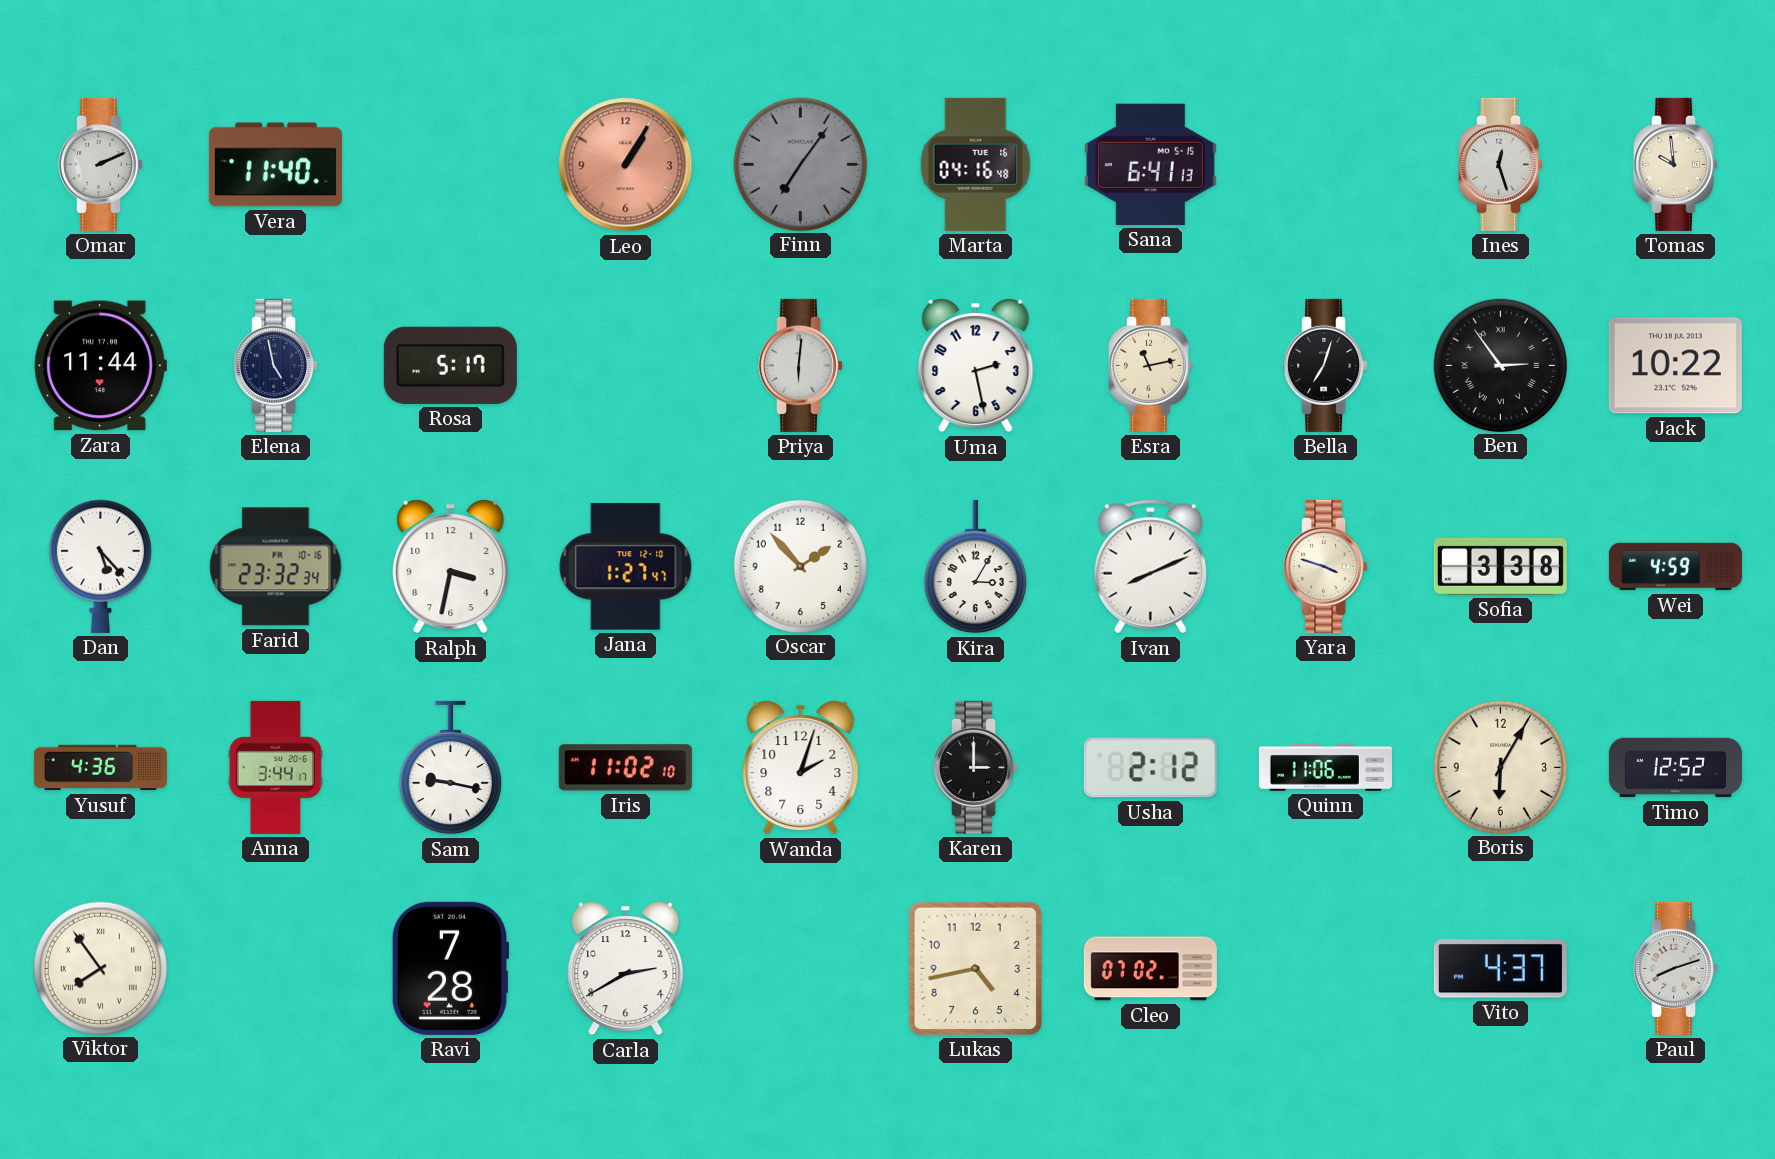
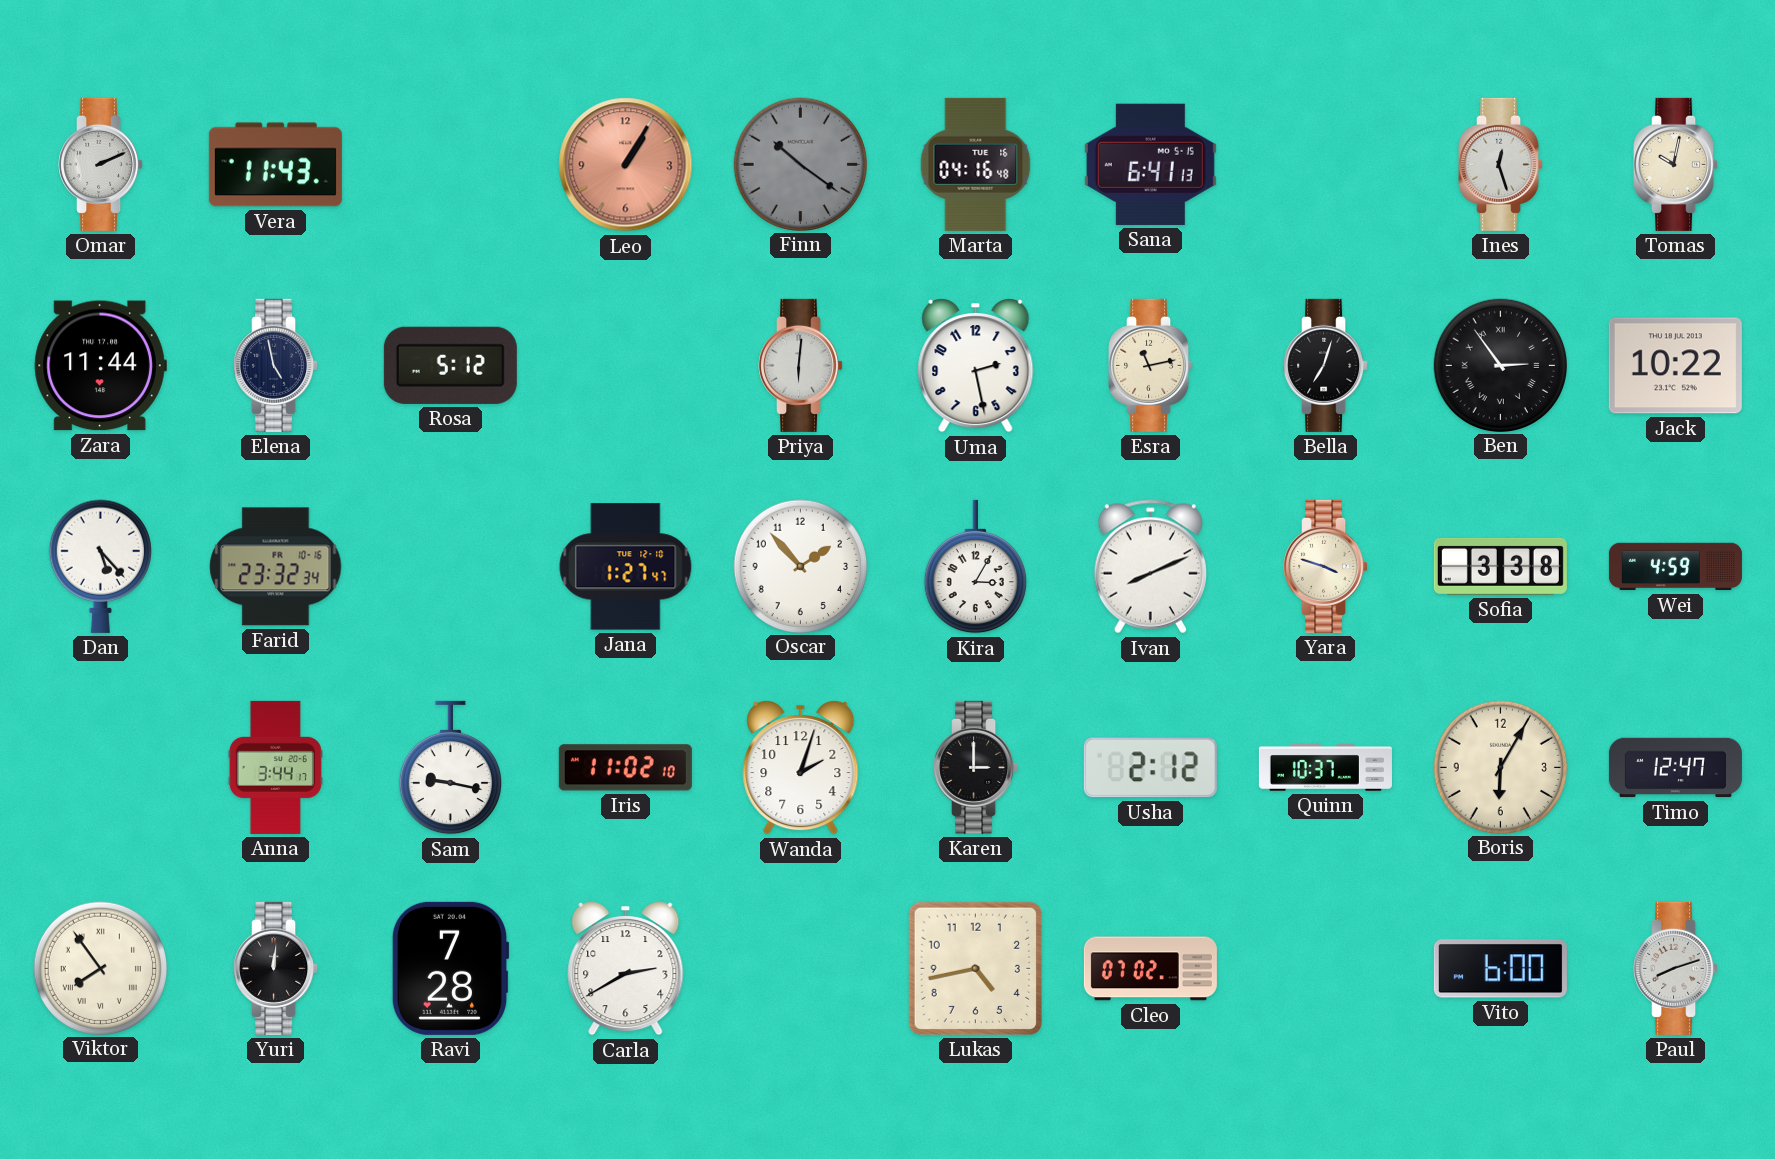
Vera: 11:40 -> 11:43 (275, 165)
Finn: 7:06 -> 10:21 (800, 164)
Tomas: 9:59 -> 10:02 (1676, 164)
Rosa: 5:17 -> 5:12 (450, 365)
Ralph: 3:32 -> none (451, 567)
Yusuf: 4:36 -> none (100, 768)
Quinn: 11:06 -> 10:37 (1325, 768)
Timo: 12:52 -> 12:47 (1675, 768)
Yuri: none -> 12:01 (276, 968)
Vito: 4:37 -> 6:00 (1500, 969)
